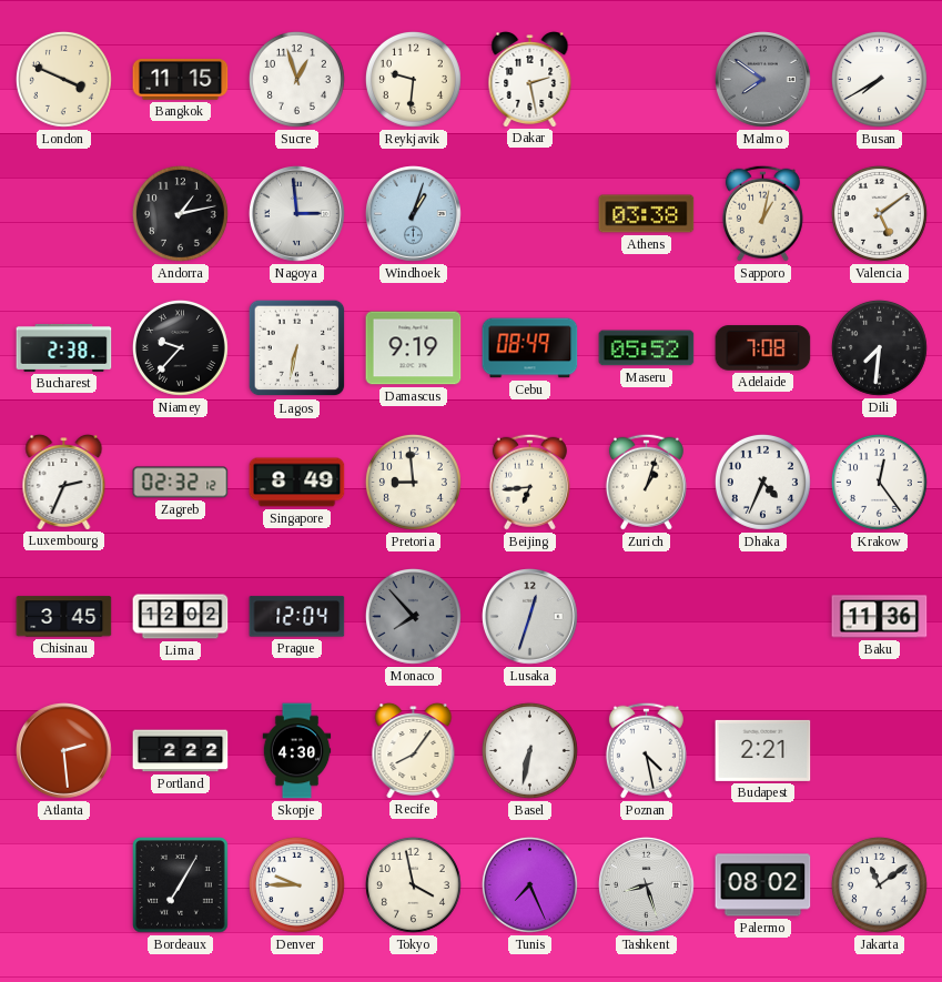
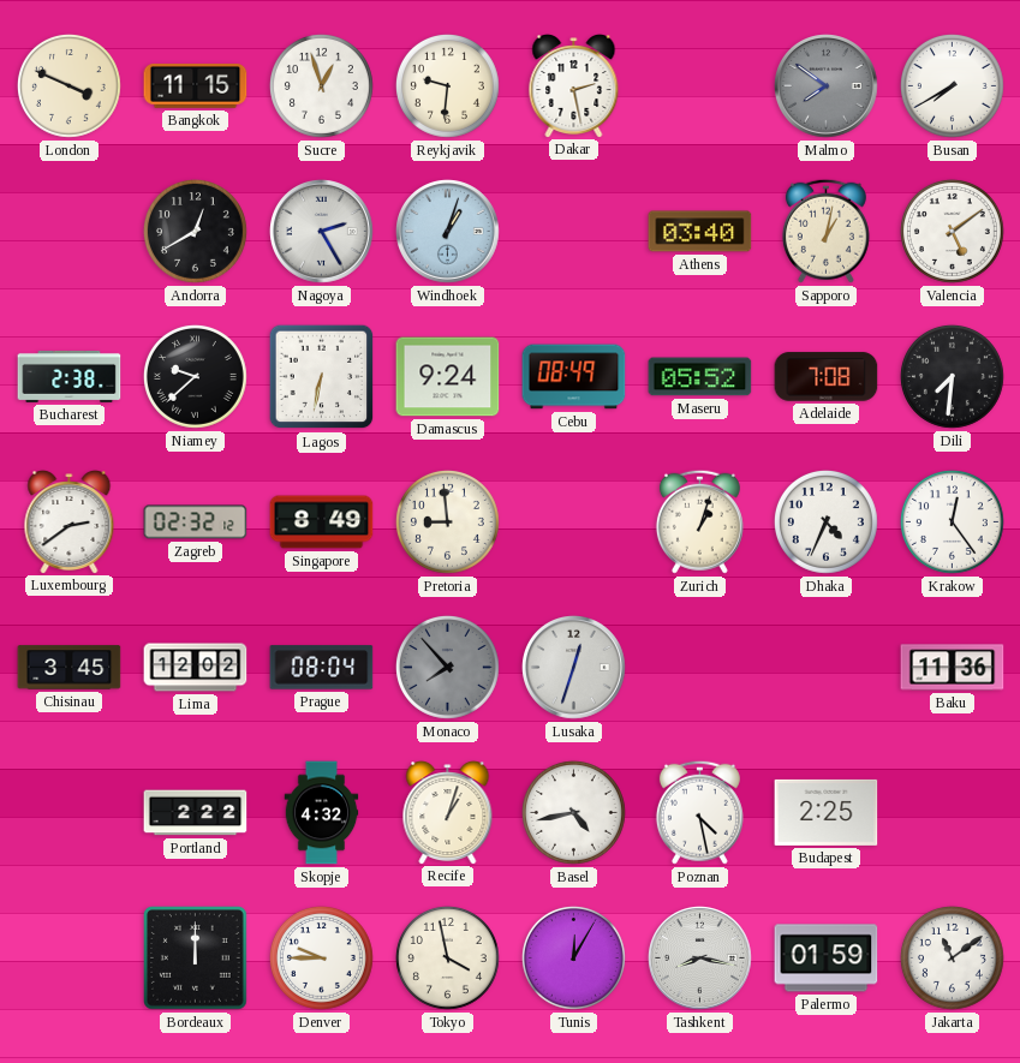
Andorra: 1:13 -> 12:40 (195, 231)
Nagoya: 2:59 -> 2:25 (322, 232)
Athens: 03:38 -> 03:40 (700, 232)
Niamey: 9:37 -> 9:38 (195, 376)
Damascus: 9:19 -> 9:24 (448, 377)
Luxembourg: 2:34 -> 2:39 (70, 522)
Beijing: 6:44 -> none (529, 482)
Prague: 12:04 -> 08:04 (322, 668)
Atlanta: 2:29 -> none (64, 751)
Skopje: 4:30 -> 4:32 (322, 813)
Recife: 8:06 -> 1:03 (448, 813)
Basel: 6:32 -> 4:43 (573, 812)
Budapest: 2:21 -> 2:25 (827, 812)
Bordeaux: 7:05 -> 12:00 (196, 959)
Tunis: 7:26 -> 12:05 (573, 957)
Tashkent: 8:27 -> 8:17 (700, 959)
Palermo: 08:02 -> 01:59 (827, 959)
